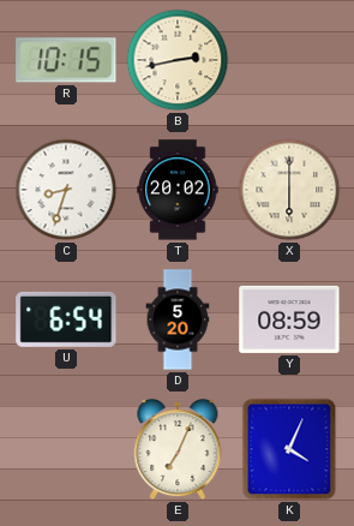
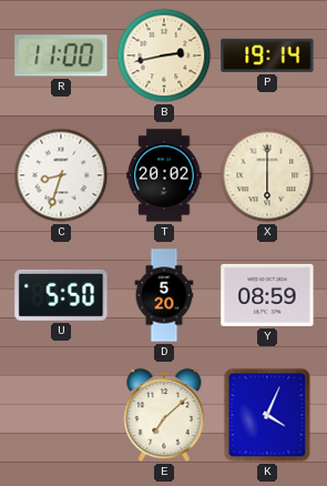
R: 10:15 -> 11:00 (61, 55)
P: none -> 19:14 (267, 55)
U: 6:54 -> 5:50 (61, 295)
E: 7:04 -> 7:08 (164, 416)
